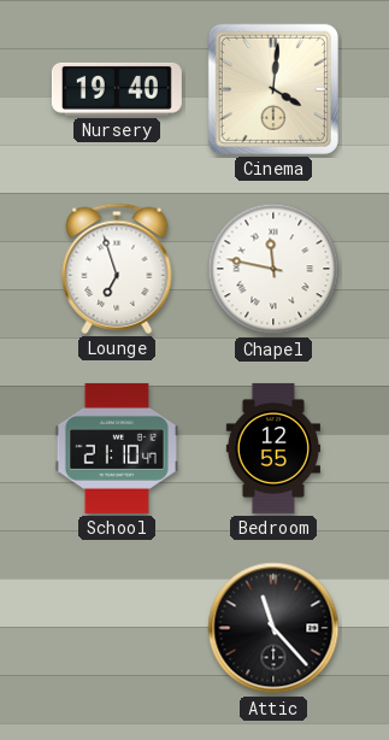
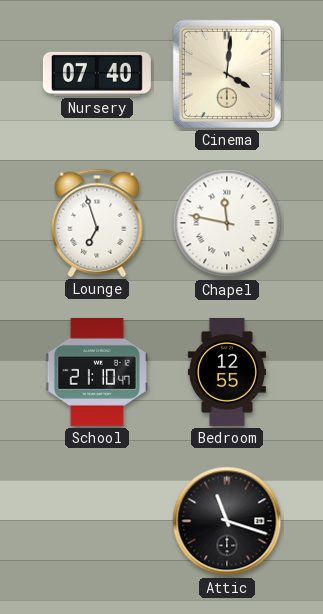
Nursery: 19:40 -> 07:40 (97, 74)
Attic: 11:23 -> 11:18 (227, 521)
